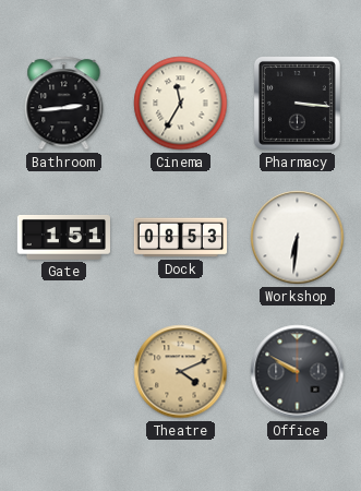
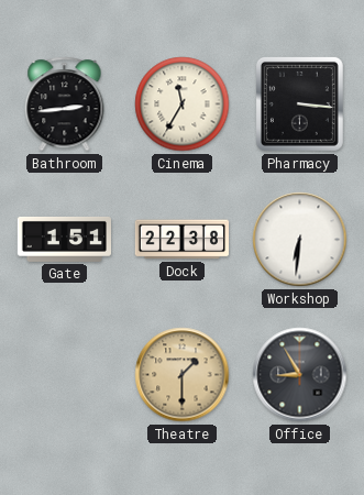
Dock: 08:53 -> 22:38 (181, 240)
Theatre: 4:11 -> 1:30 (183, 375)
Office: 9:50 -> 8:55 (300, 375)
